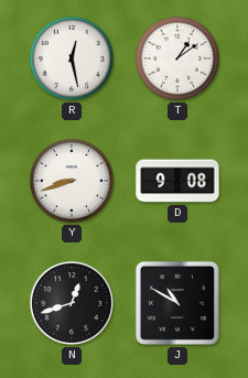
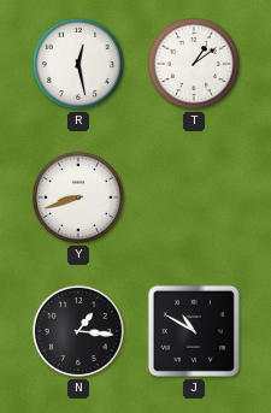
D: 9:08 -> none (177, 181)
N: 12:42 -> 1:16 (78, 331)
